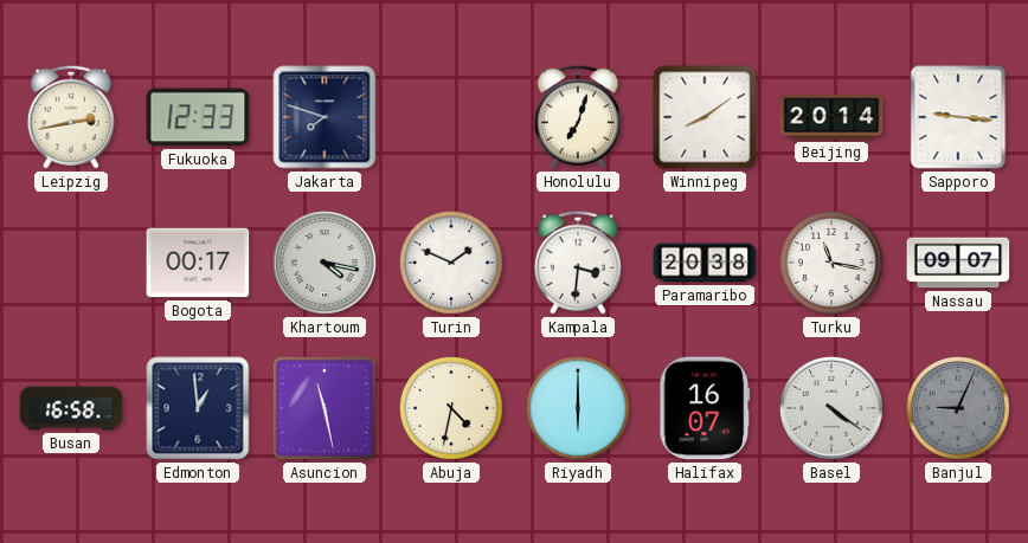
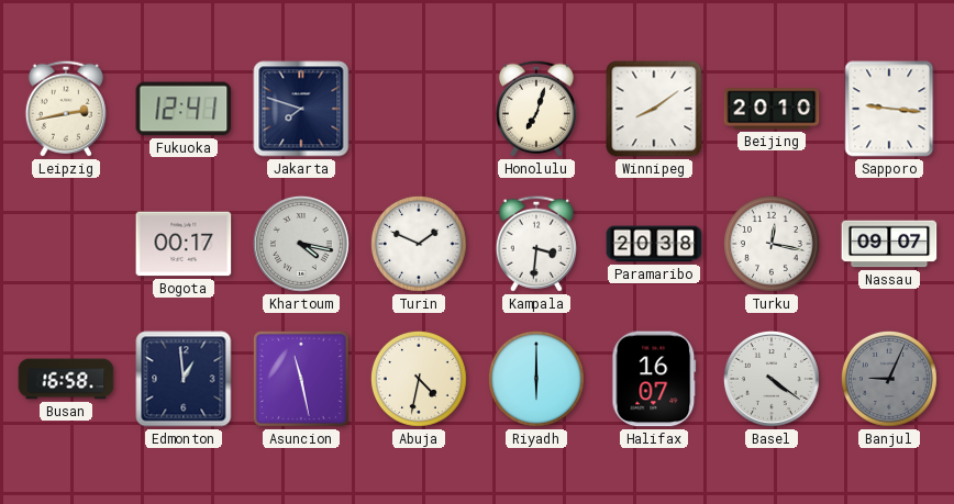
Fukuoka: 12:33 -> 12:41 (184, 109)
Beijing: 20:14 -> 20:10 (772, 109)
Turku: 11:17 -> 12:17 (772, 244)
